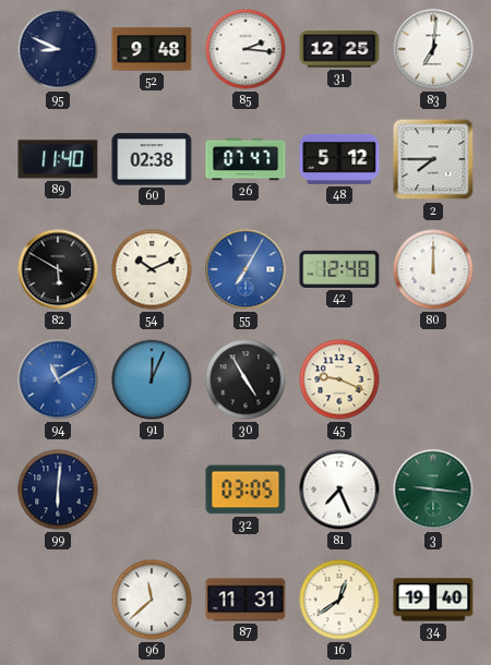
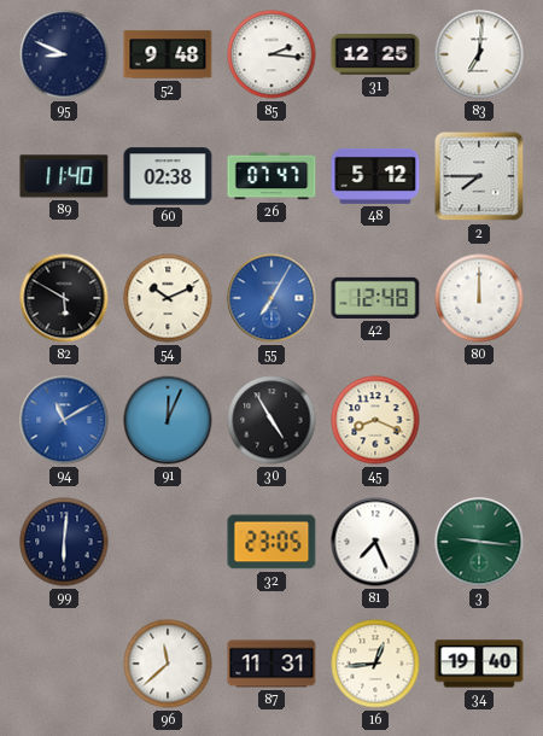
45: 9:19 -> 8:19 (375, 420)
32: 03:05 -> 23:05 (271, 542)
16: 12:39 -> 12:44 (375, 664)
